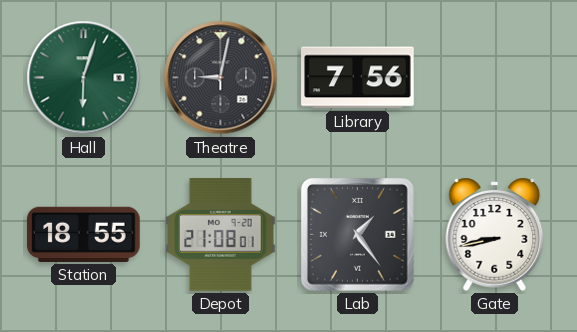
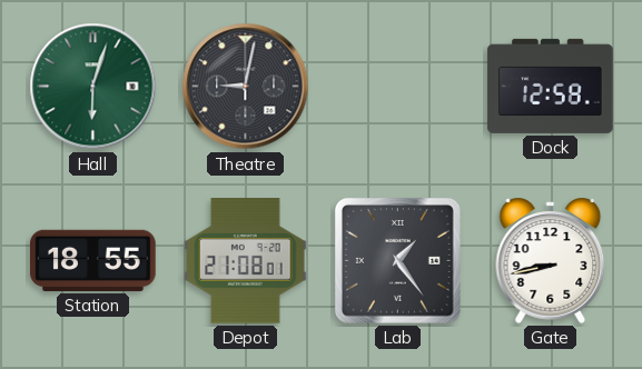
Library: 7:56 -> none (358, 78)
Dock: none -> 12:58 (551, 86)
